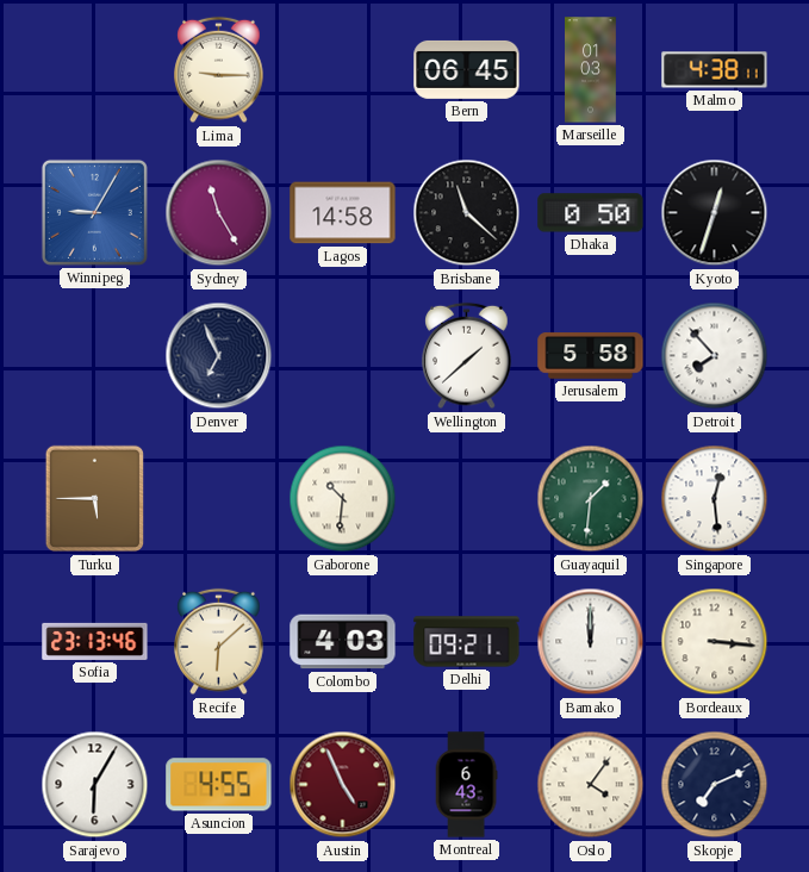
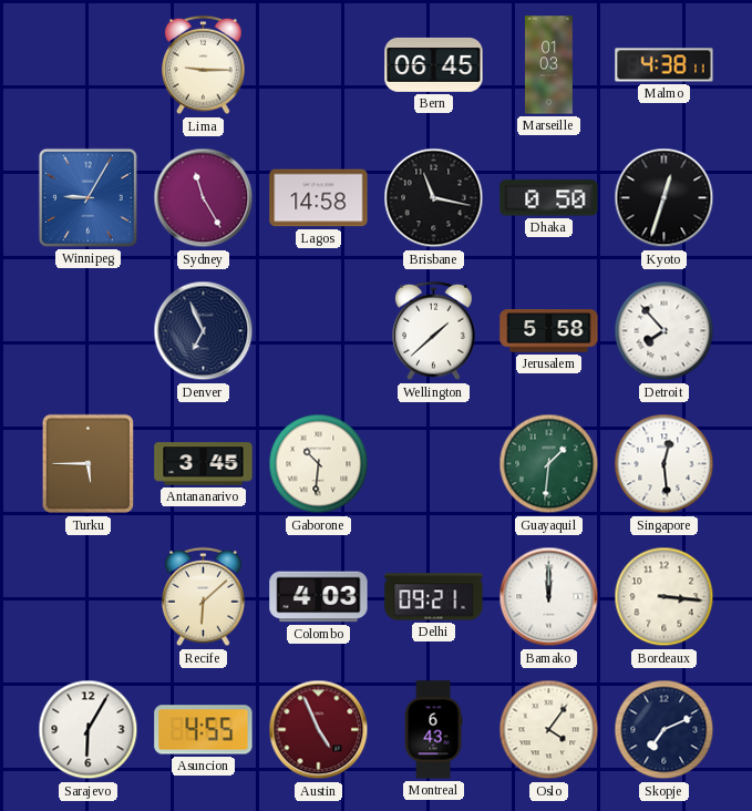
Brisbane: 11:22 -> 11:17 (434, 198)
Antananarivo: none -> 3:45 (204, 464)
Sofia: 23:13 -> none (95, 641)
